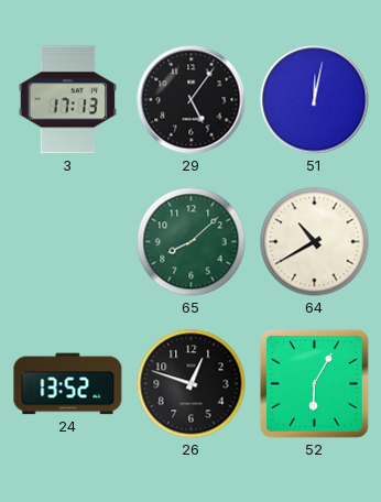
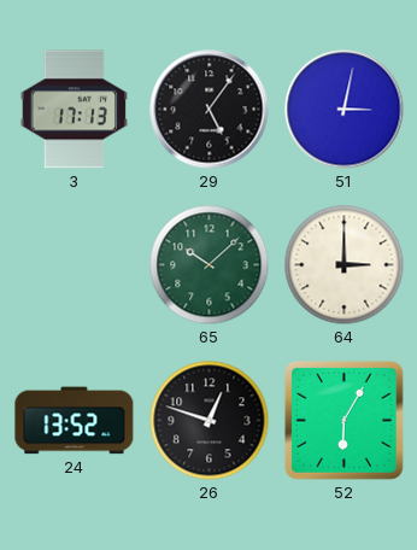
51: 12:02 -> 3:02 (345, 110)
65: 8:08 -> 10:08 (210, 265)
64: 10:40 -> 3:00 (345, 265)
